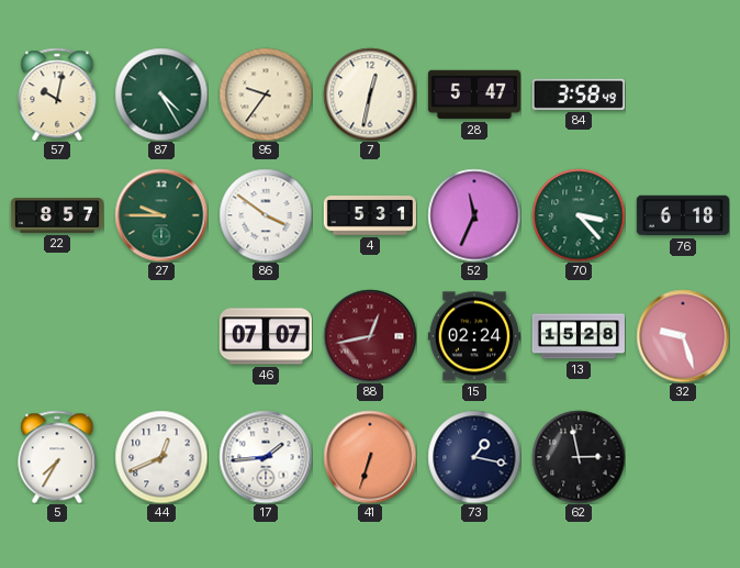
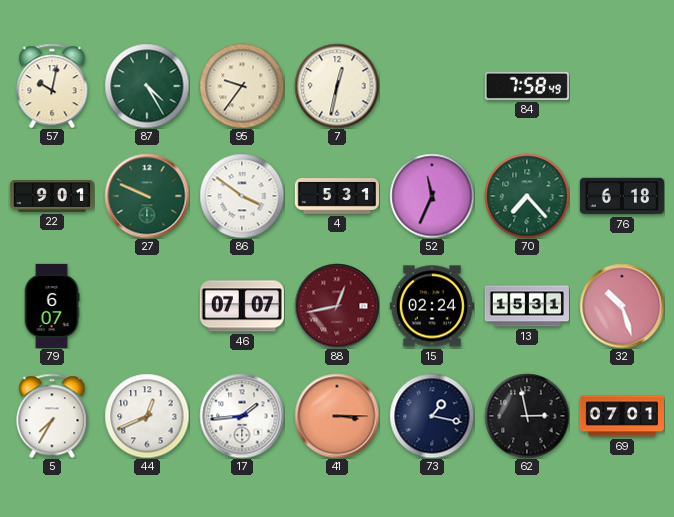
28: 5:47 -> none (473, 94)
84: 3:58 -> 7:58 (527, 86)
22: 8:57 -> 9:01 (51, 197)
27: 9:45 -> 9:49 (147, 196)
70: 3:23 -> 7:23 (527, 196)
79: none -> 6:07 (52, 306)
13: 15:28 -> 15:31 (526, 306)
32: 9:27 -> 10:27 (622, 306)
41: 6:33 -> 3:15 (337, 416)
69: none -> 07:01 (621, 416)
